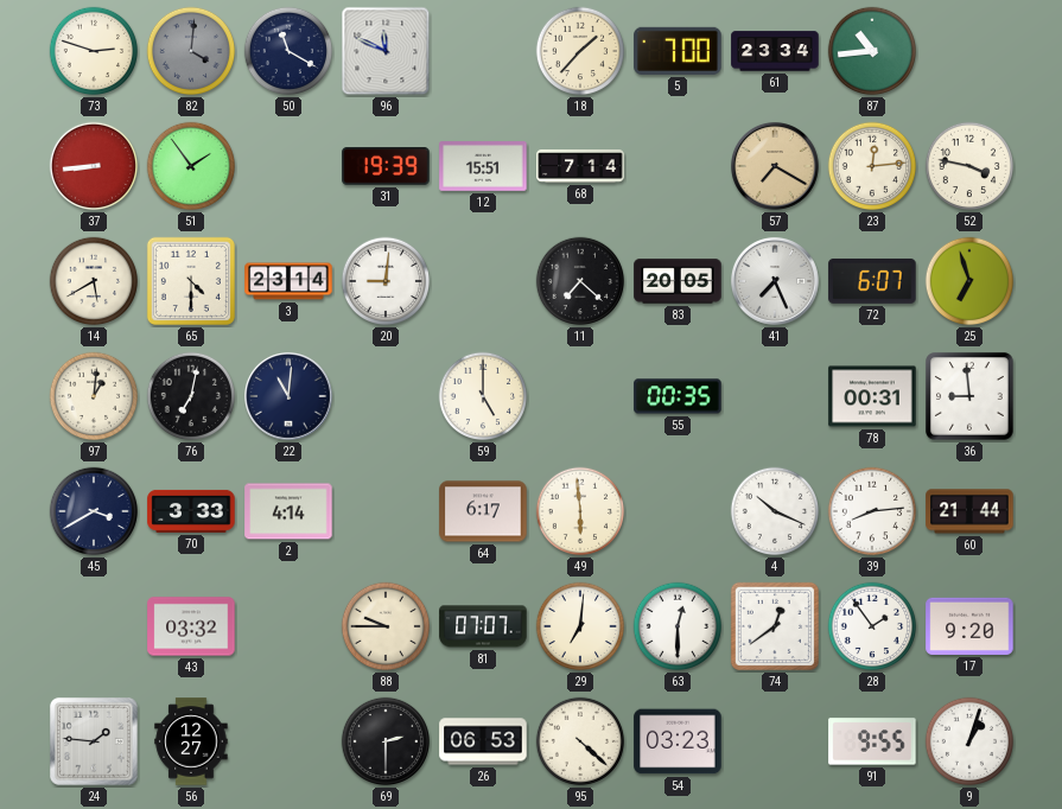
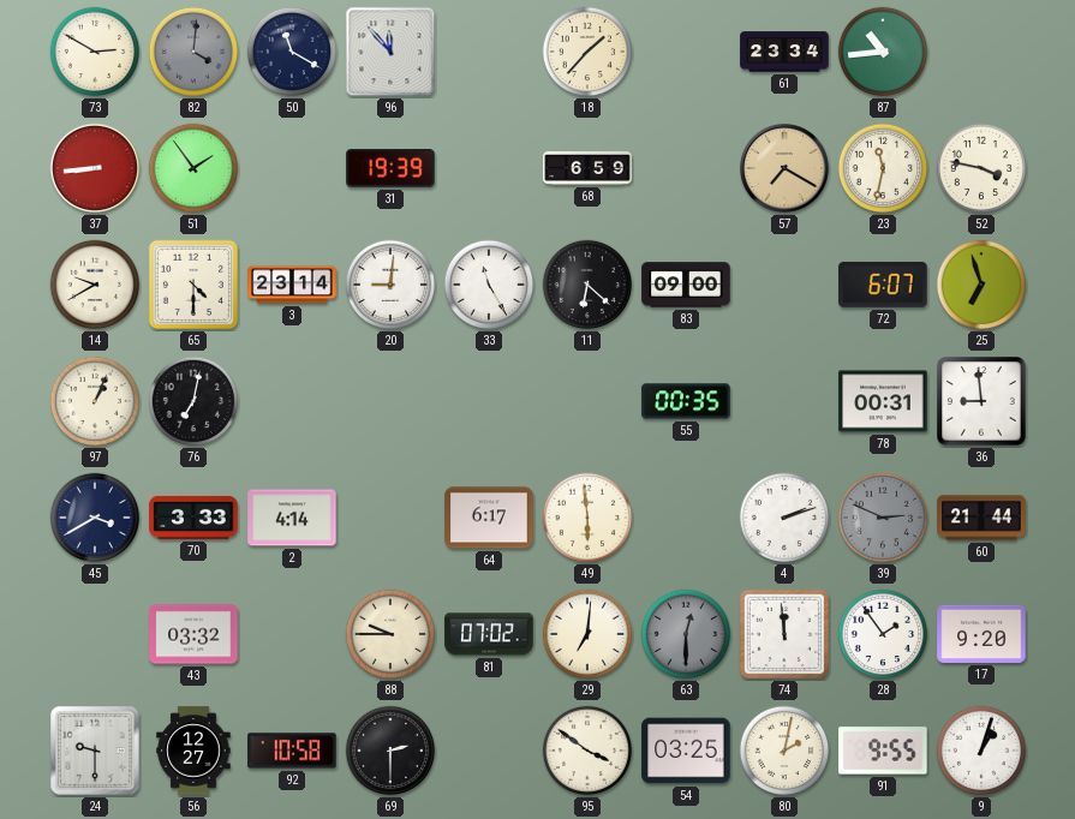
73: 2:48 -> 2:50 (95, 52)
96: 11:49 -> 11:53 (390, 52)
5: 7:00 -> none (678, 51)
12: 15:51 -> none (483, 166)
68: 7:14 -> 6:59 (587, 169)
23: 12:14 -> 11:32 (883, 168)
14: 5:40 -> 9:40 (95, 285)
33: none -> 11:25 (489, 285)
11: 7:22 -> 6:22 (587, 285)
83: 20:05 -> 09:00 (686, 285)
41: 7:26 -> none (776, 282)
97: 1:01 -> 1:04 (95, 401)
22: 11:01 -> none (290, 397)
59: 5:00 -> none (483, 396)
4: 10:19 -> 2:12 (784, 518)
39: 8:14 -> 2:49 (883, 518)
39 dial: white -> grey (883, 518)
81: 07:07 -> 07:02 (489, 634)
63 dial: white -> grey (686, 634)
74: 12:39 -> 11:59 (784, 634)
24: 1:46 -> 9:30 (96, 752)
92: none -> 10:58 (292, 751)
26: 06:53 -> none (483, 741)
95: 4:22 -> 3:51 (587, 751)
54: 03:23 -> 03:25 (686, 751)
80: none -> 2:02 (784, 751)
